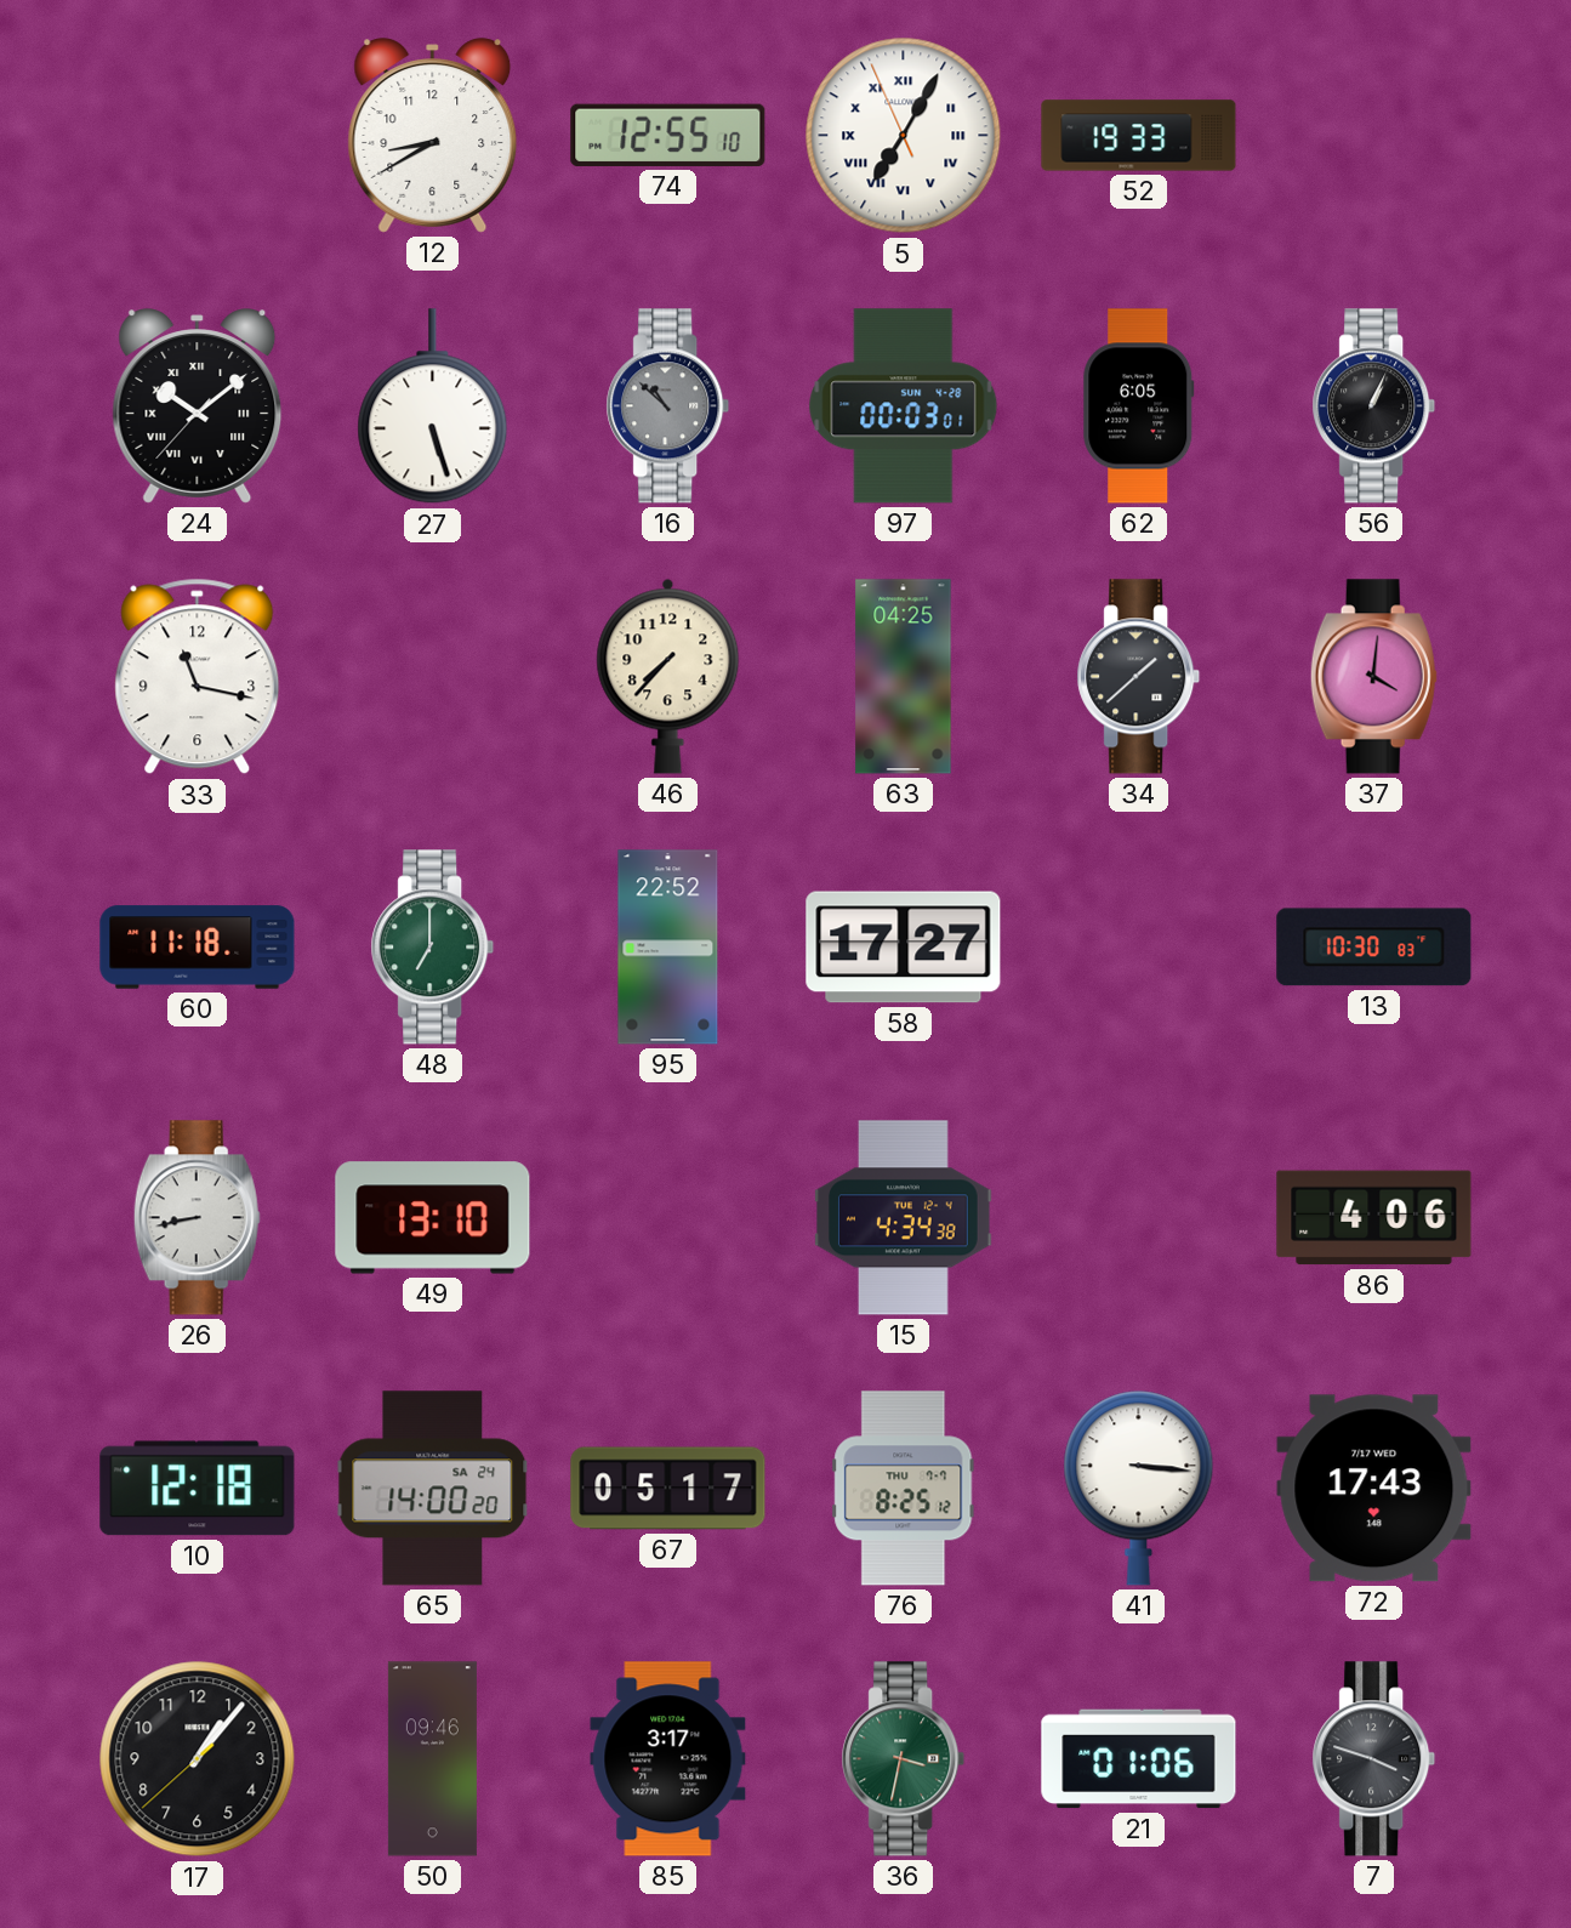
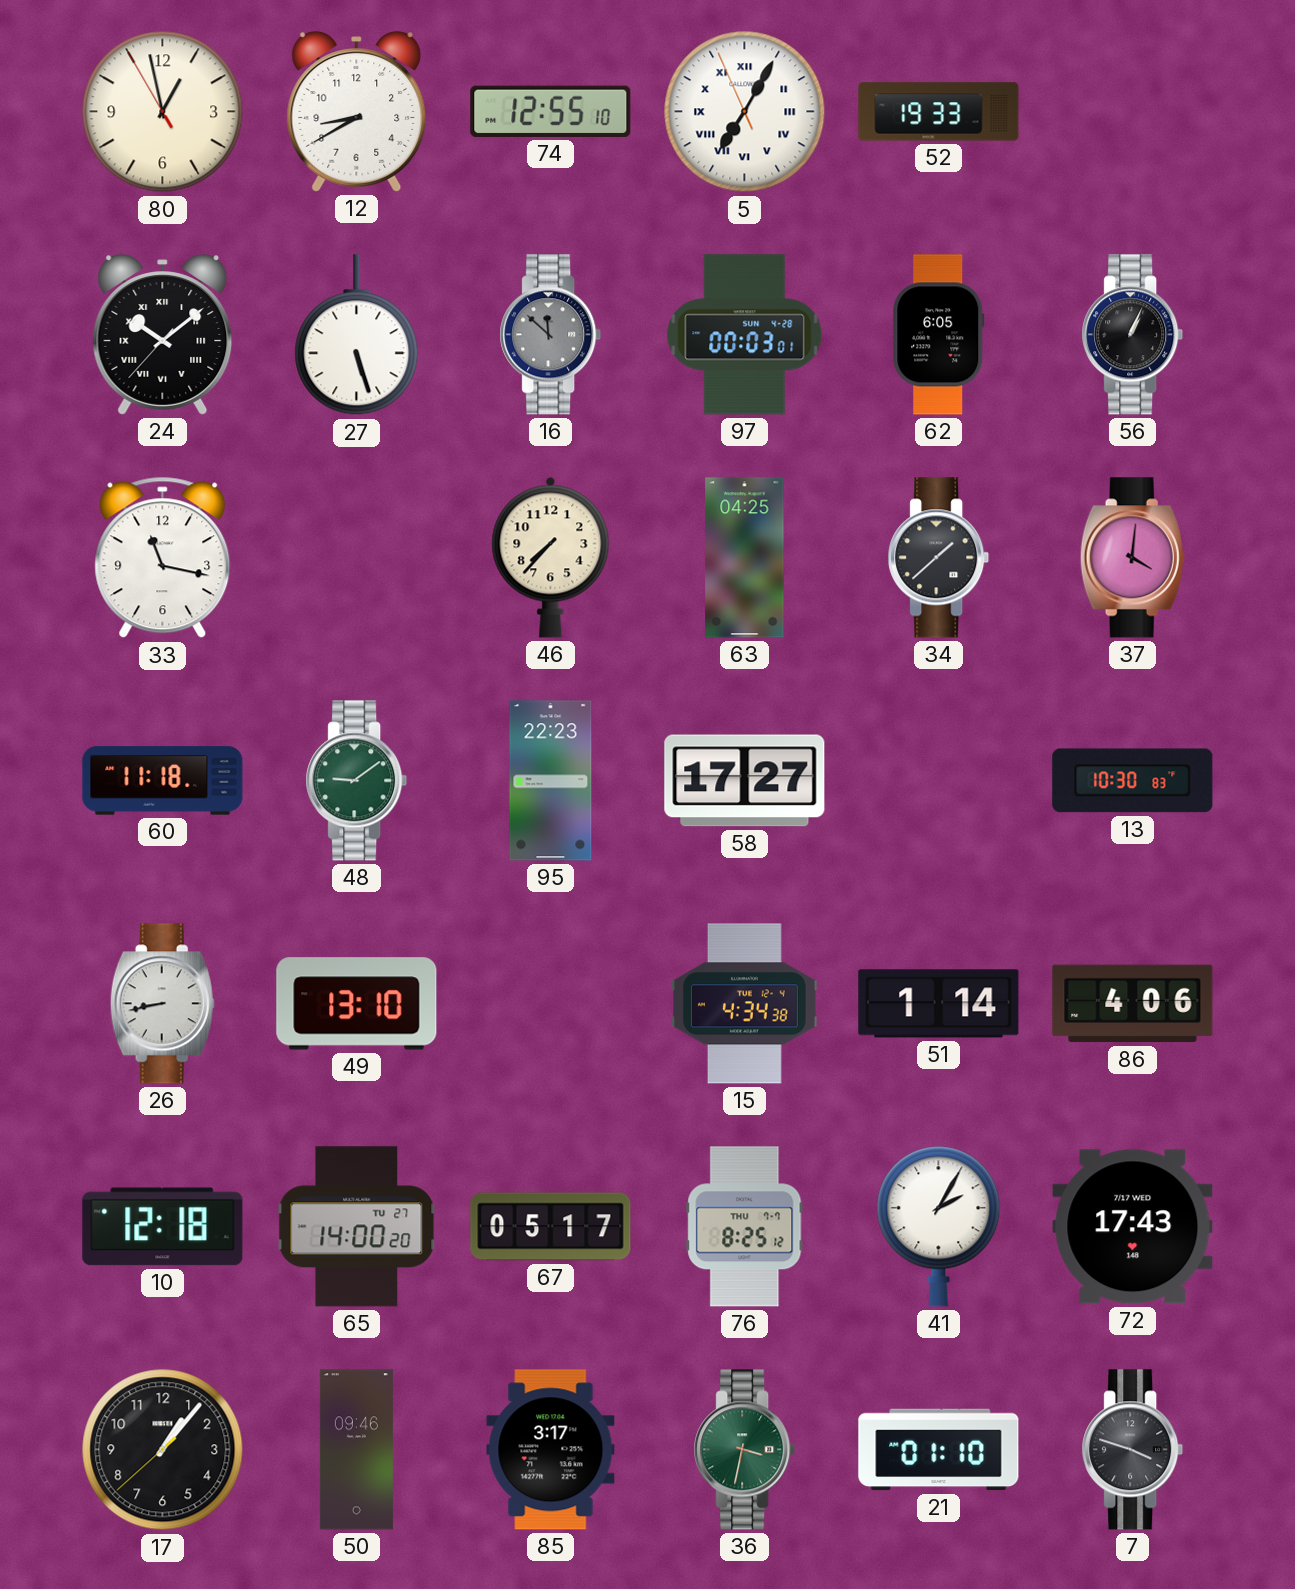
80: none -> 12:57 (163, 112)
16: 10:52 -> 11:52 (551, 335)
48: 7:00 -> 9:09 (357, 781)
95: 22:52 -> 22:23 (551, 781)
51: none -> 1:14 (939, 1004)
65 date: SA 24 -> TU 27 (357, 1227)
41: 3:16 -> 2:05 (939, 1226)
21: 01:06 -> 01:10 (939, 1450)
